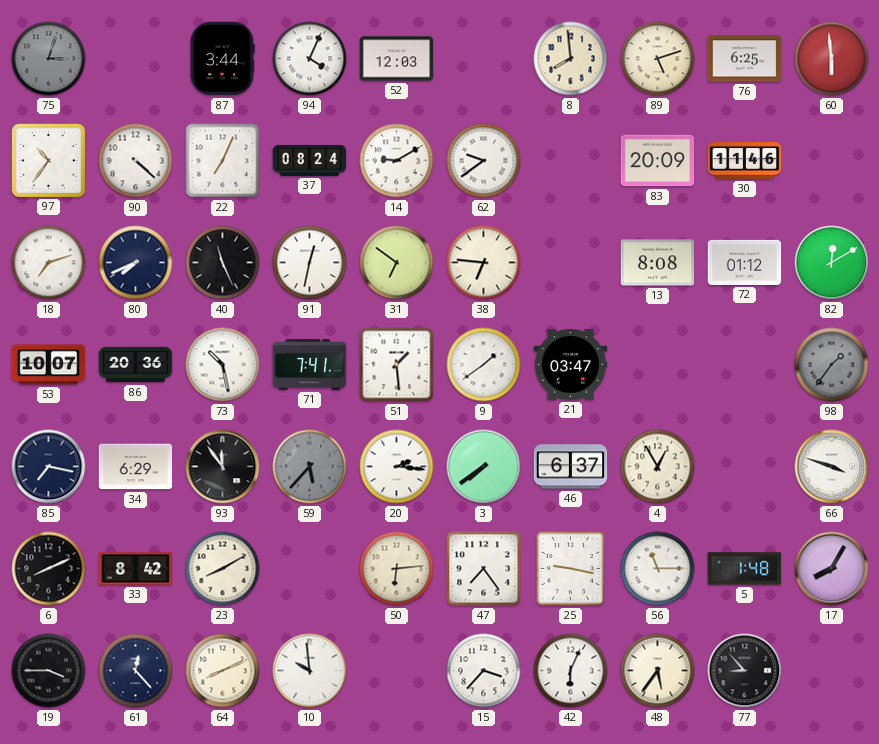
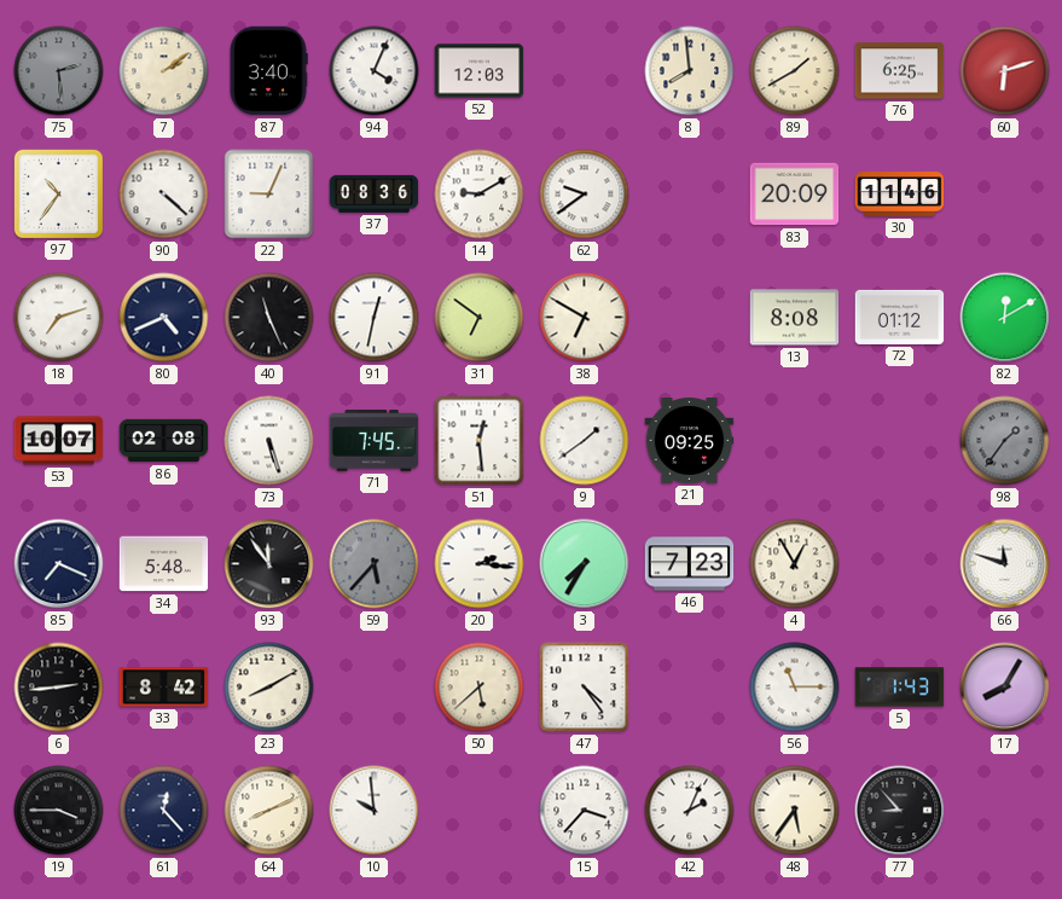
75: 3:03 -> 2:29 (59, 71)
7: none -> 2:09 (164, 71)
87: 3:44 -> 3:40 (268, 71)
89: 5:12 -> 1:40 (795, 71)
60: 5:59 -> 6:12 (1005, 71)
22: 7:04 -> 9:04 (269, 195)
37: 08:24 -> 08:36 (375, 193)
80: 7:41 -> 4:41 (164, 318)
38: 6:46 -> 6:50 (585, 318)
86: 20:36 -> 02:08 (164, 441)
73: 10:28 -> 5:27 (269, 441)
71: 7:41 -> 7:45 (375, 441)
51: 1:29 -> 12:29 (480, 441)
21: 03:47 -> 09:25 (690, 441)
85: 7:17 -> 7:19 (59, 564)
34: 6:29 -> 5:48 (164, 564)
3: 7:39 -> 7:35 (585, 564)
46: 6:37 -> 7:23 (690, 564)
66: 3:48 -> 11:48 (1005, 564)
6: 8:11 -> 2:44 (59, 688)
50: 6:14 -> 5:38 (480, 688)
47: 7:24 -> 4:24 (585, 688)
25: 9:17 -> none (570, 568)
5: 1:48 -> 1:43 (900, 688)
42: 6:04 -> 2:04 (690, 811)
